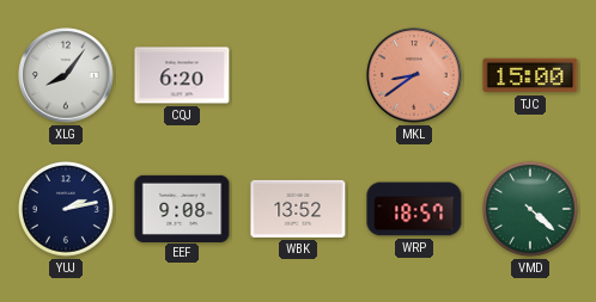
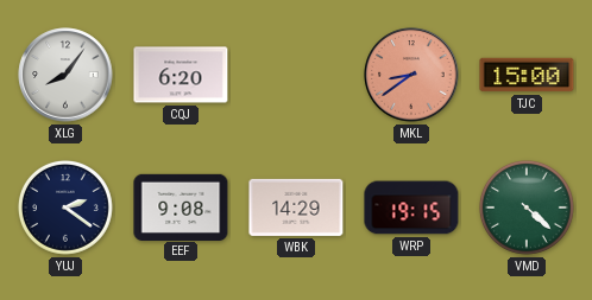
YUJ: 2:13 -> 2:21 (65, 208)
WBK: 13:52 -> 14:29 (296, 208)
WRP: 18:57 -> 19:15 (411, 208)
